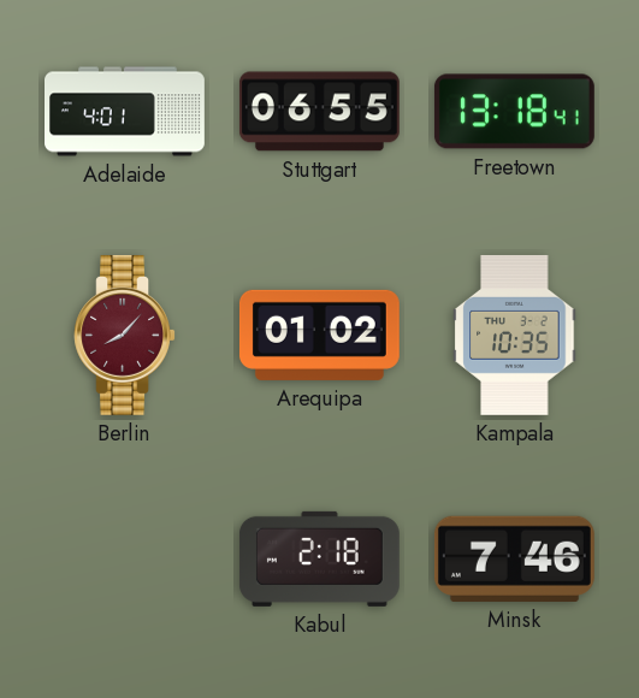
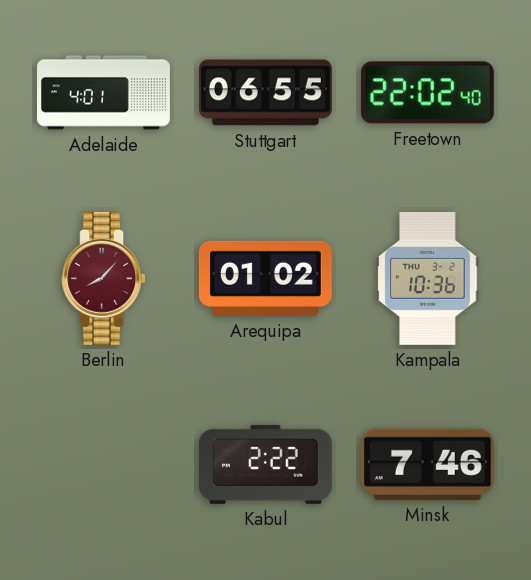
Freetown: 13:18 -> 22:02 (427, 93)
Kampala: 10:35 -> 10:36 (428, 278)
Kabul: 2:18 -> 2:22 (265, 464)
